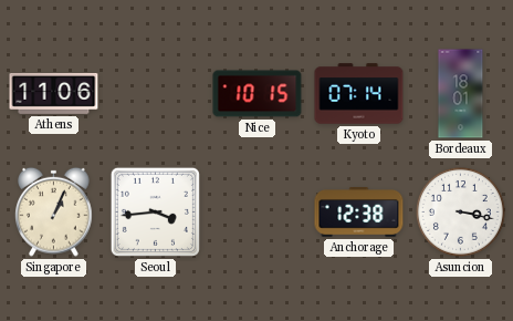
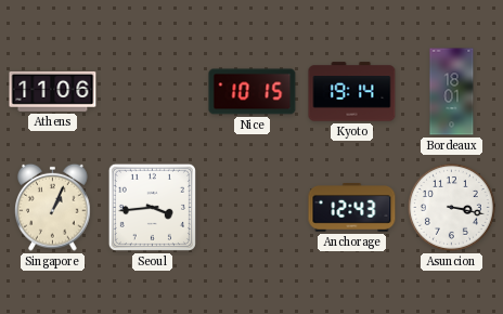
Kyoto: 07:14 -> 19:14 (352, 92)
Anchorage: 12:38 -> 12:43 (352, 208)
